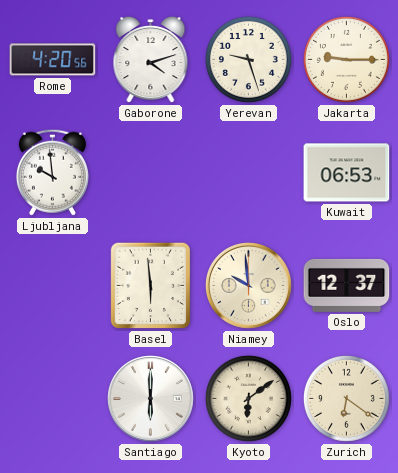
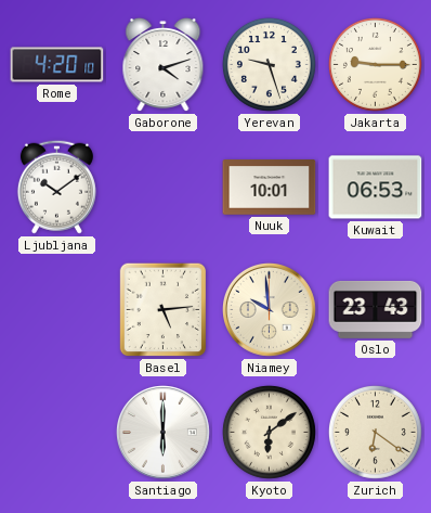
Rome: 4:20:56 -> 4:20:10 (57, 65)
Ljubljana: 9:59 -> 10:09 (56, 187)
Nuuk: none -> 10:01 (270, 188)
Basel: 5:59 -> 5:14 (164, 310)
Oslo: 12:37 -> 23:43 (376, 309)
